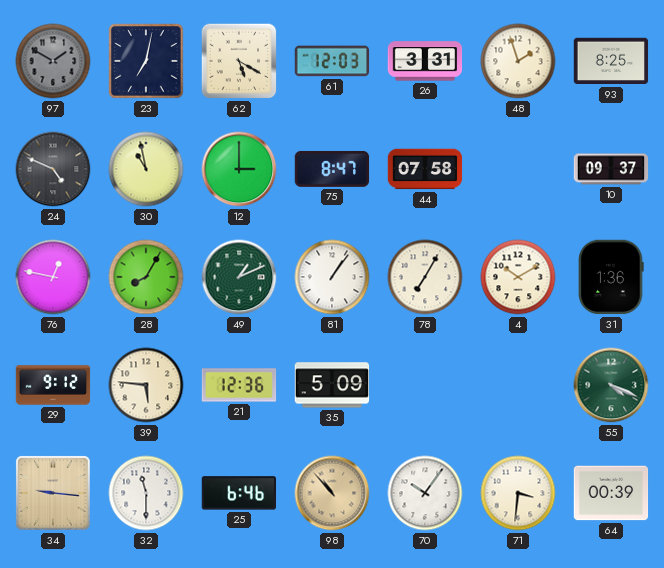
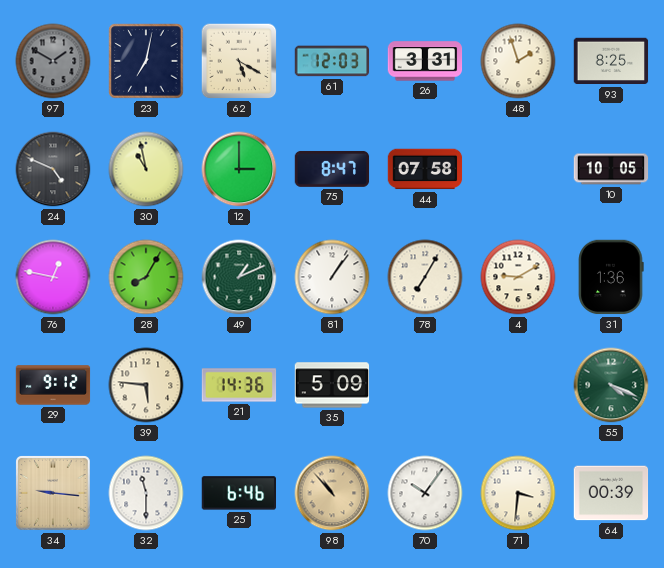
10: 09:37 -> 10:05 (611, 169)
4: 10:10 -> 9:10 (518, 277)
21: 12:36 -> 14:36 (239, 385)
